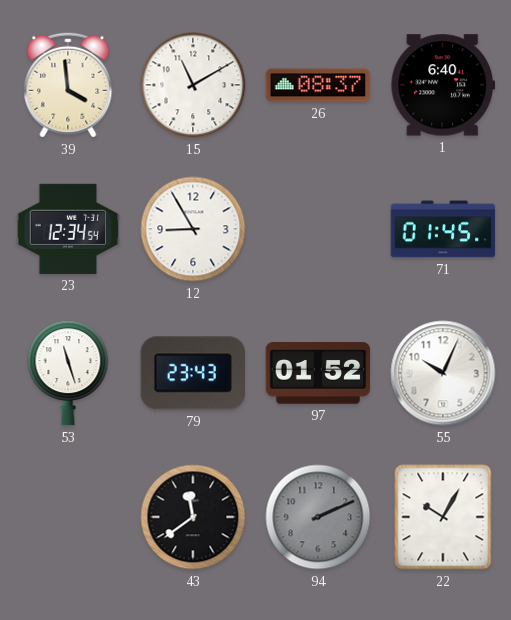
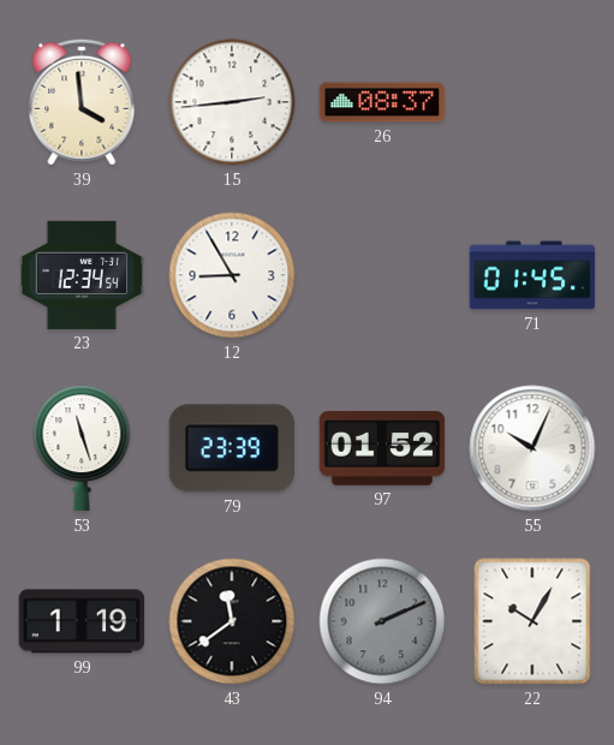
15: 11:10 -> 2:44 (232, 102)
1: 6:40 -> none (443, 85)
79: 23:43 -> 23:39 (231, 448)
99: none -> 1:19 (82, 621)
